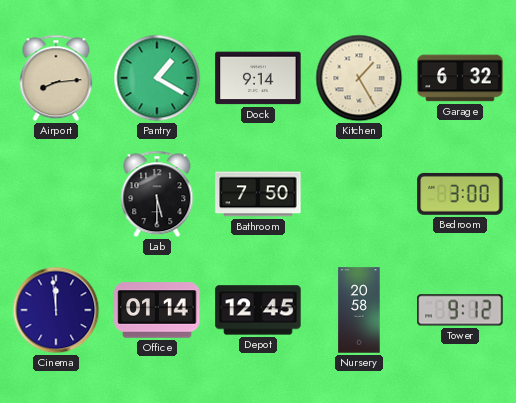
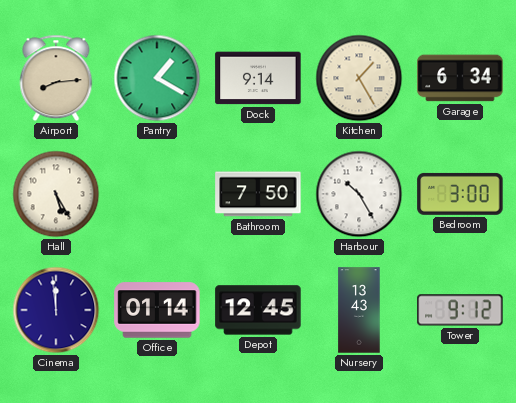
Garage: 6:32 -> 6:34 (460, 78)
Hall: none -> 5:25 (56, 194)
Lab: 5:30 -> none (157, 194)
Harbour: none -> 10:25 (359, 194)
Nursery: 20:58 -> 13:43 (359, 310)
